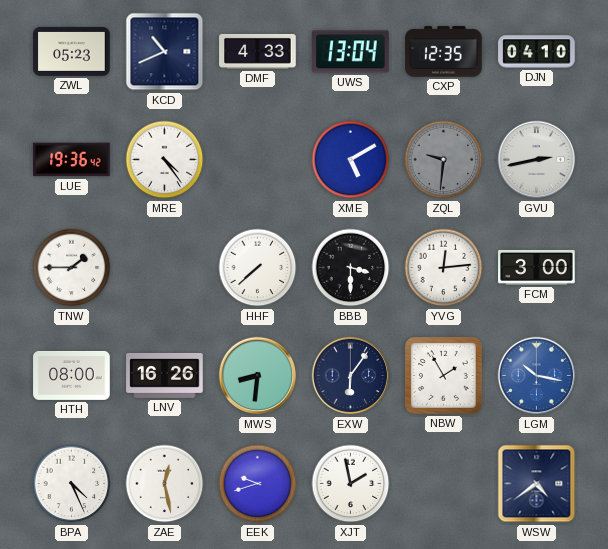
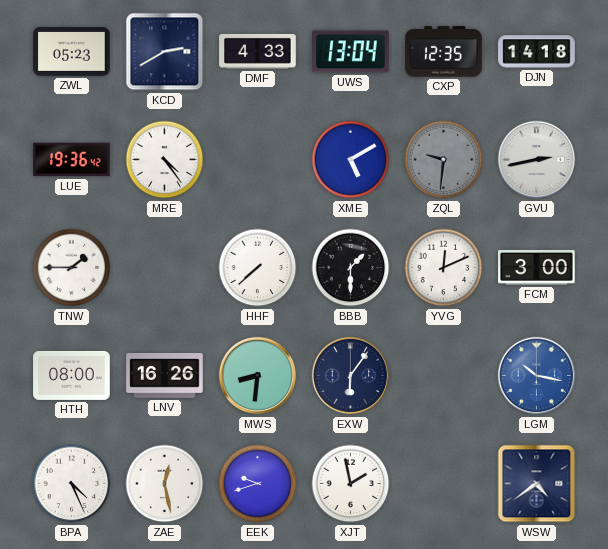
KCD: 10:41 -> 2:40 (165, 52)
DJN: 04:10 -> 14:18 (537, 52)
BBB: 3:30 -> 1:30 (351, 268)
YVG: 12:14 -> 12:11 (444, 268)
NBW: 1:55 -> none (444, 376)
